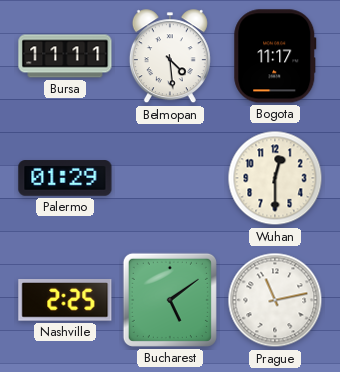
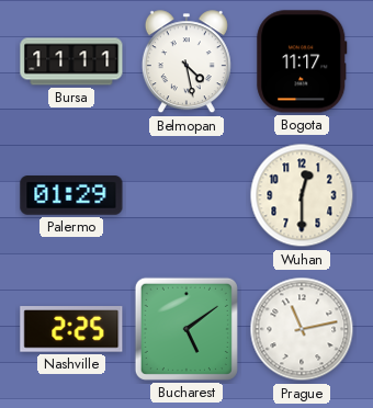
Belmopan: 4:29 -> 4:28 (187, 63)
